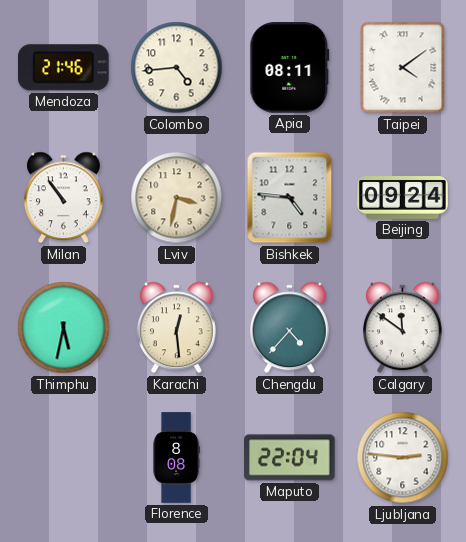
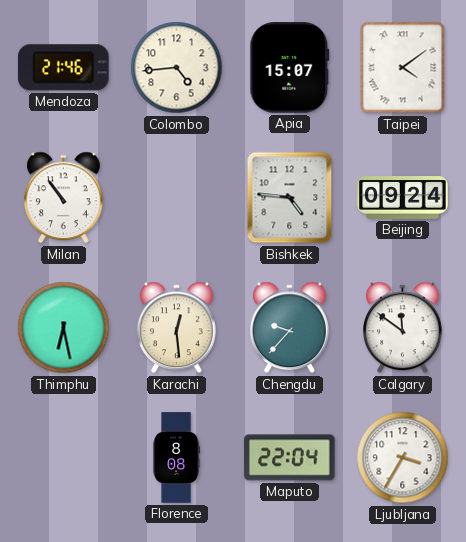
Apia: 08:11 -> 15:07 (290, 68)
Lviv: 3:32 -> none (177, 198)
Thimphu: 5:32 -> 6:28 (64, 328)
Chengdu: 4:37 -> 9:37 (289, 328)
Ljubljana: 2:46 -> 3:35 (403, 458)
